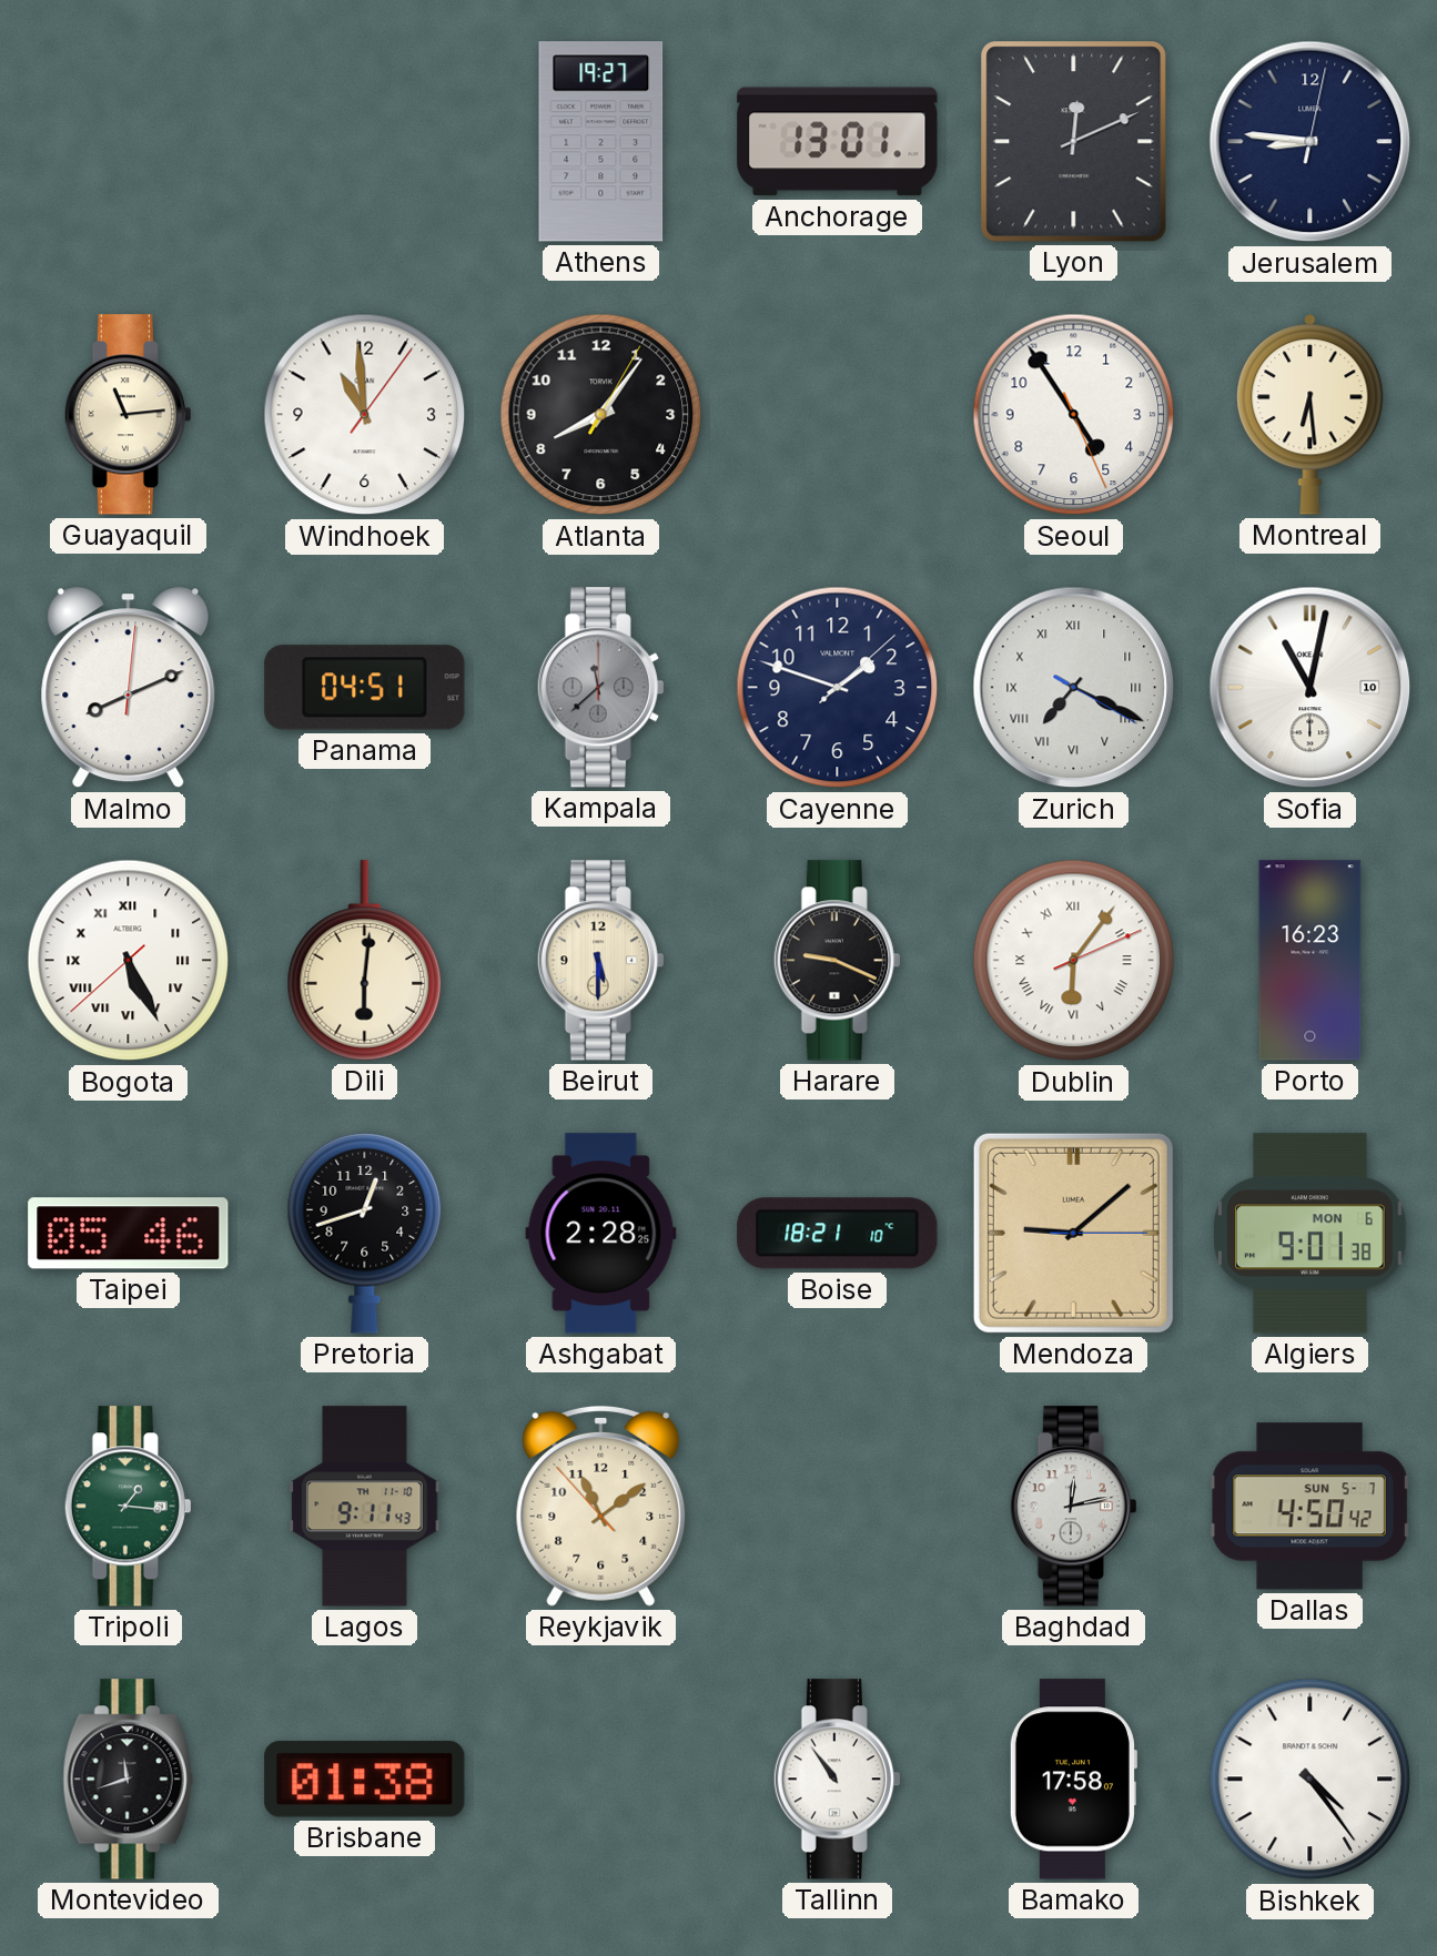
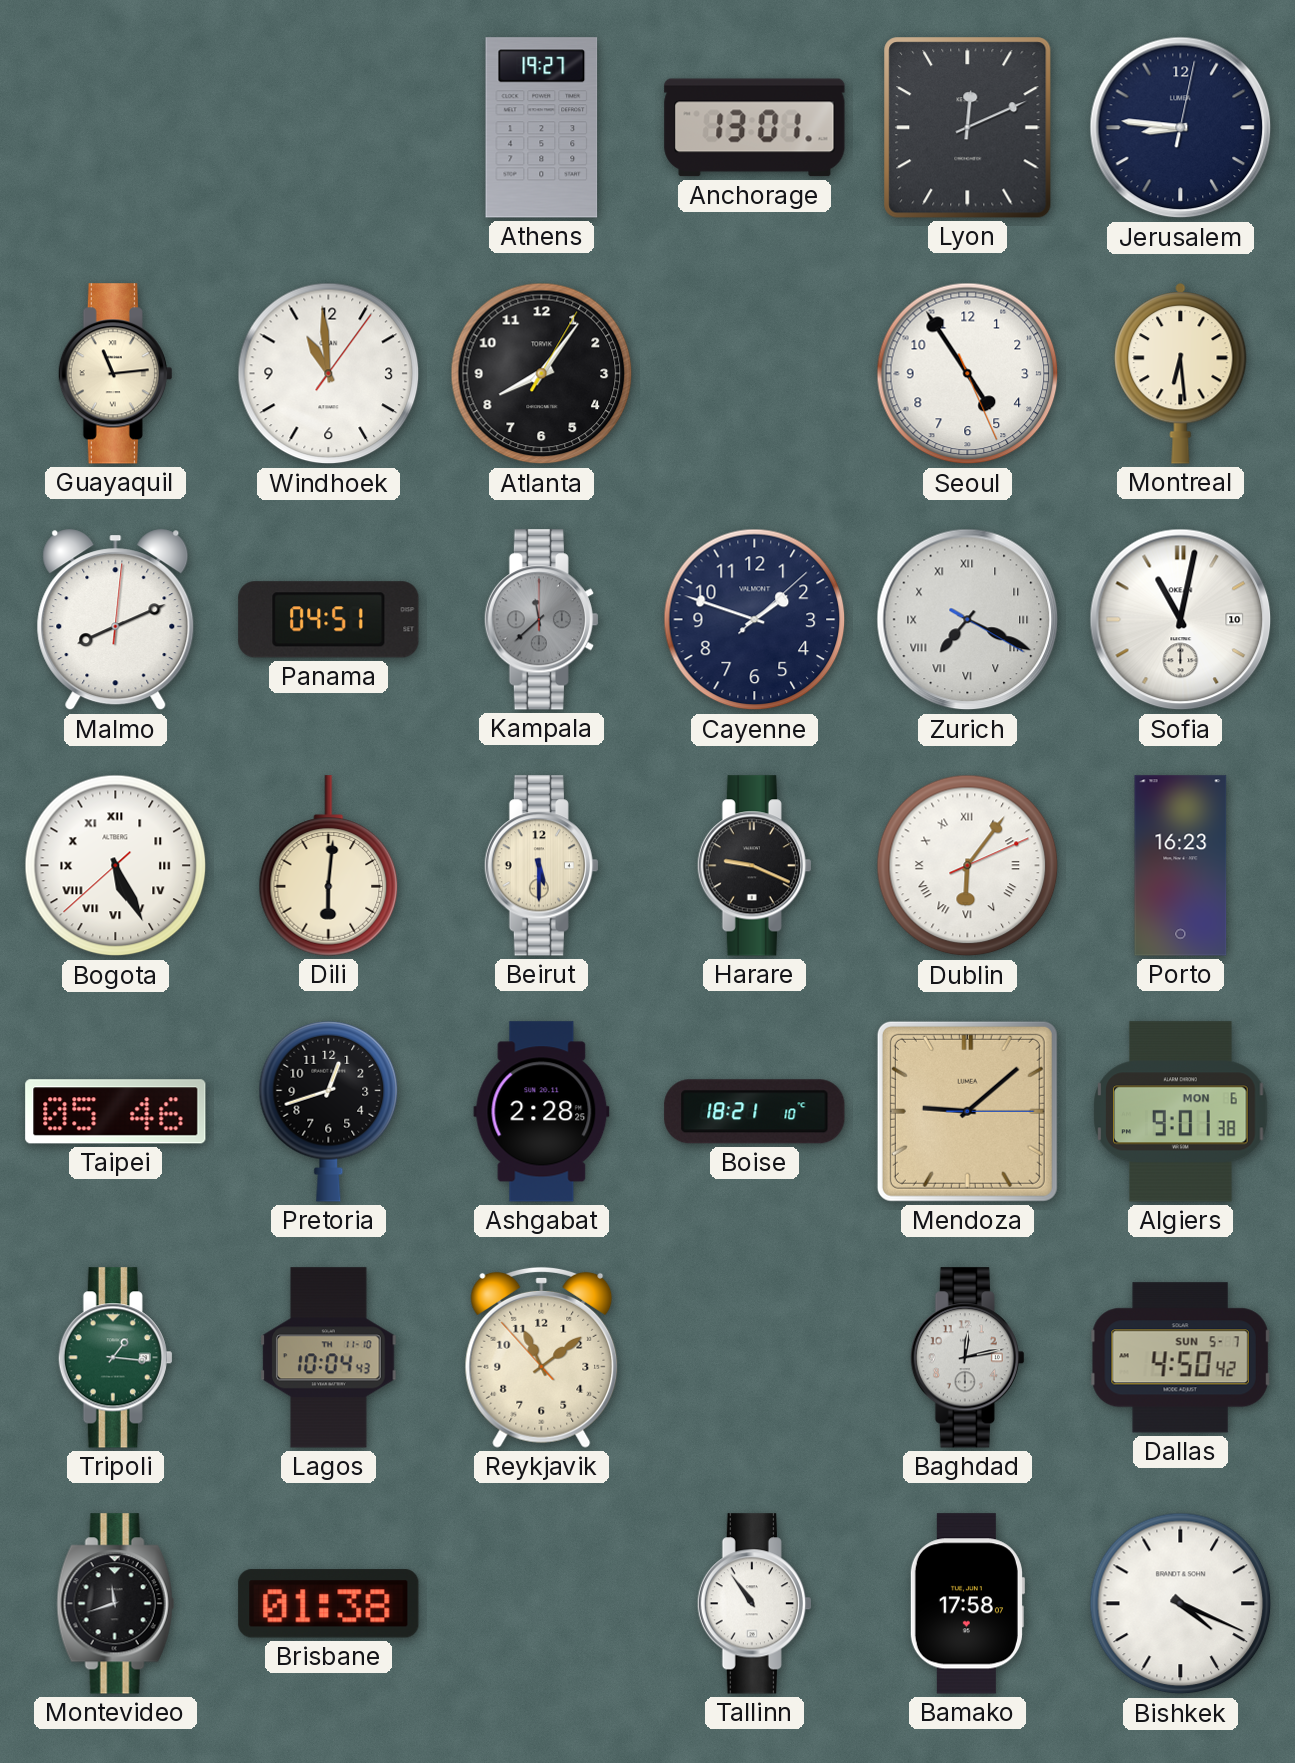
Lagos: 9:11 -> 10:04 (329, 1358)
Bishkek: 4:24 -> 4:19 (1181, 1604)
